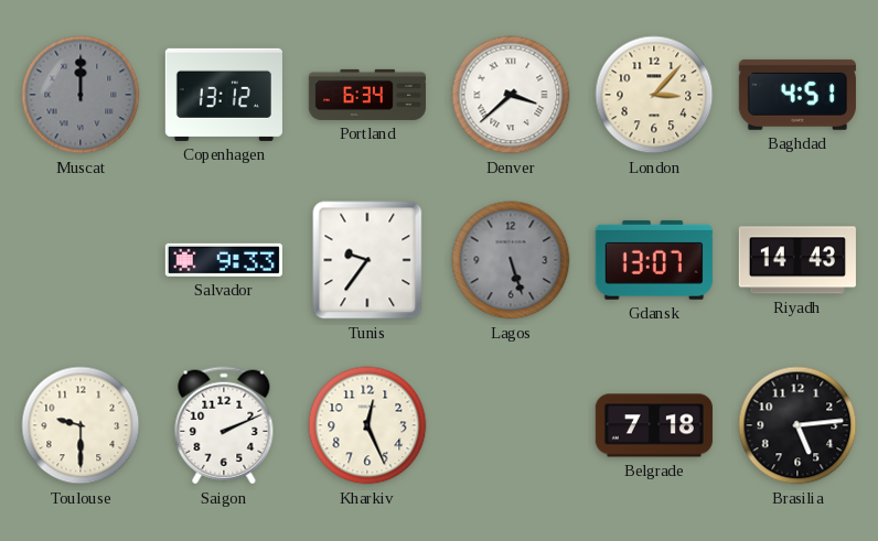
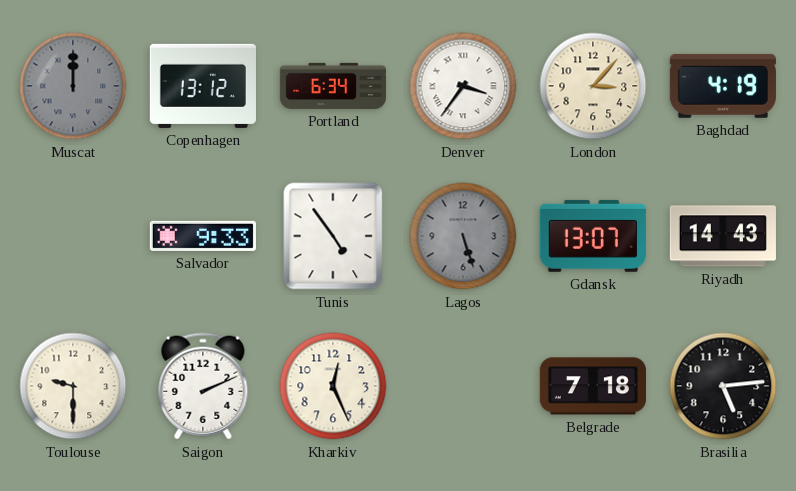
Denver: 3:38 -> 3:36 (463, 86)
Baghdad: 4:51 -> 4:19 (723, 86)
Tunis: 9:36 -> 4:54 (333, 236)
